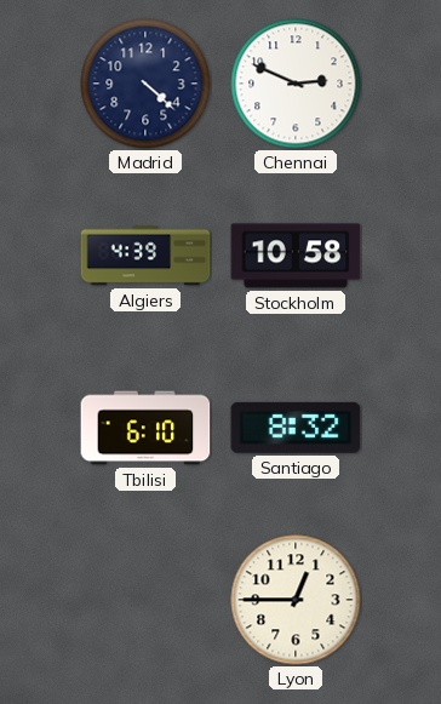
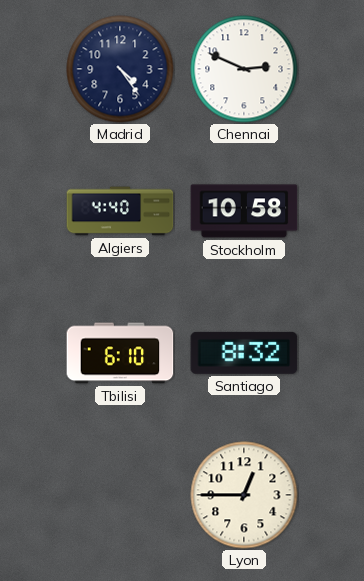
Madrid: 4:22 -> 4:24 (120, 69)
Algiers: 4:39 -> 4:40 (120, 211)
